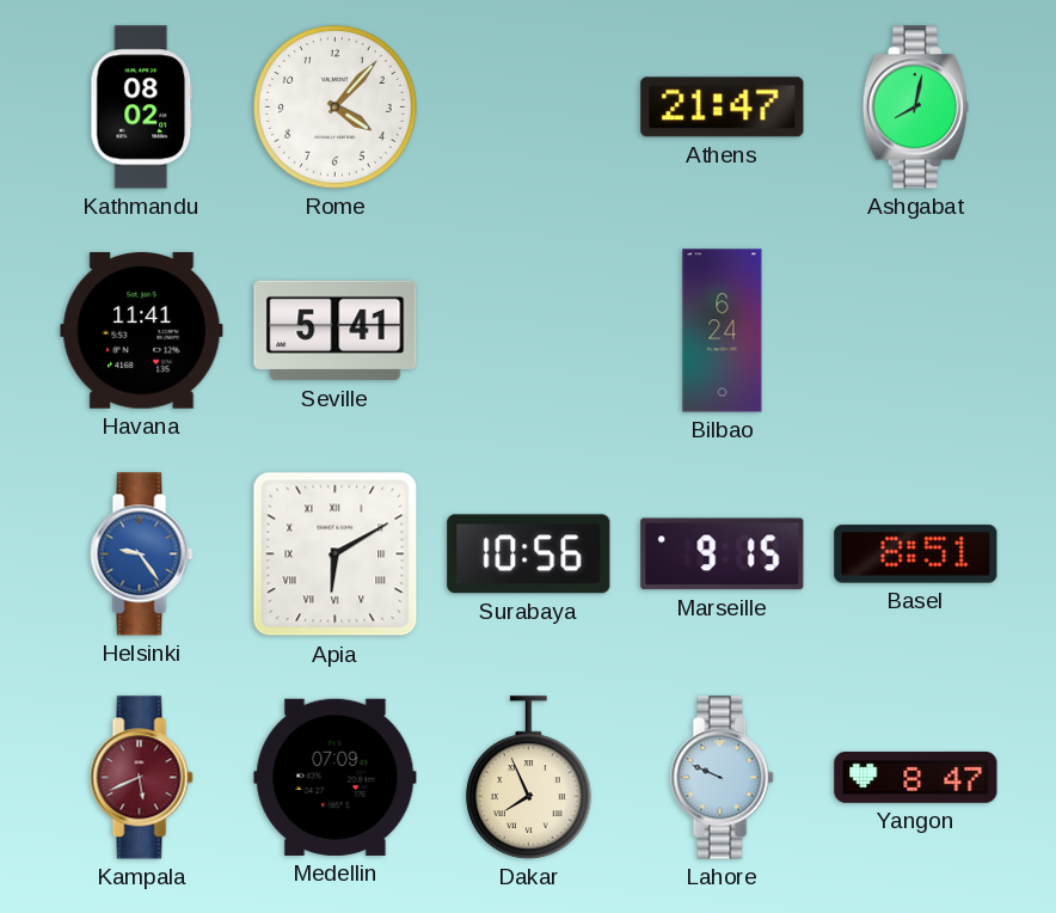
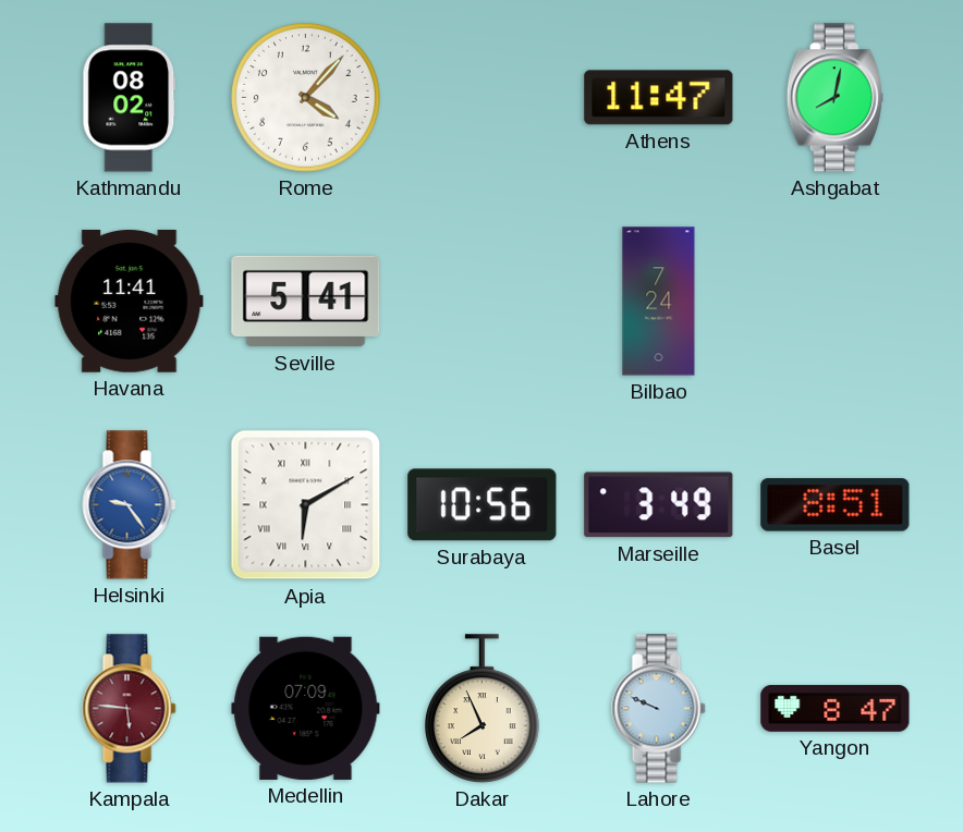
Athens: 21:47 -> 11:47 (659, 98)
Bilbao: 6:24 -> 7:24 (659, 302)
Marseille: 9:15 -> 3:49 (659, 505)
Kampala: 5:41 -> 5:46 (130, 709)
